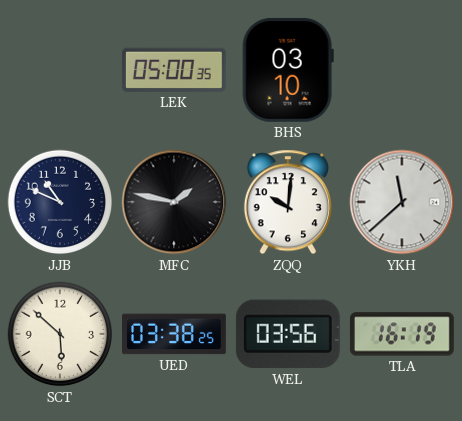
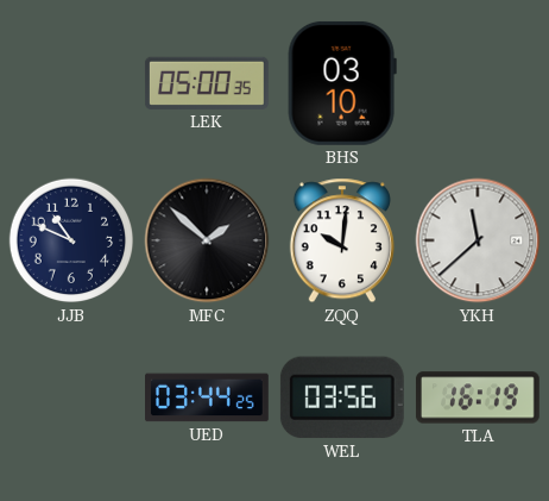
MFC: 1:47 -> 1:52 (207, 240)
SCT: 5:52 -> none (60, 334)
UED: 03:38 -> 03:44 (208, 397)
